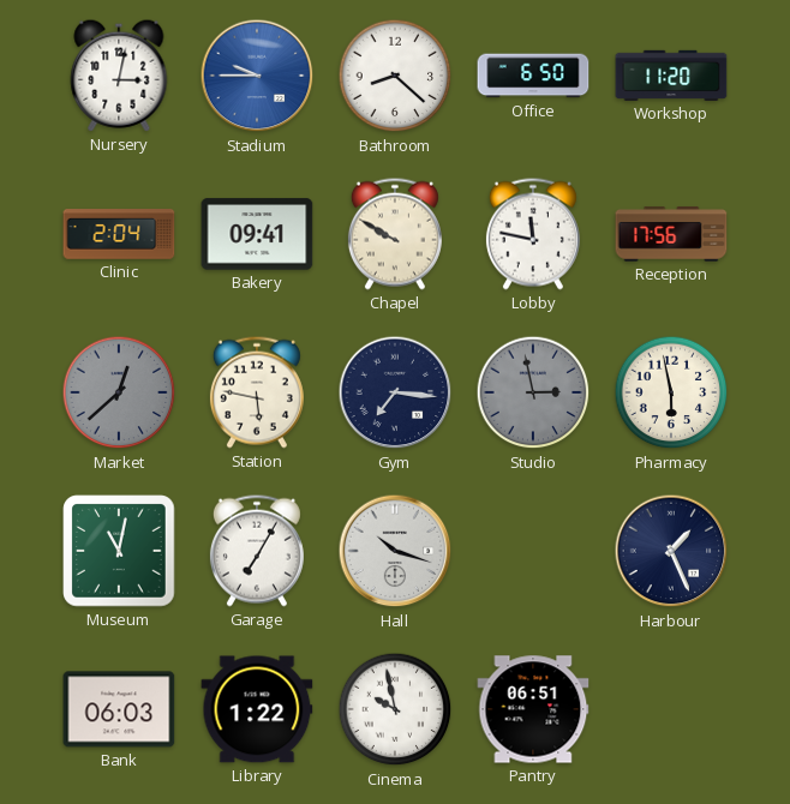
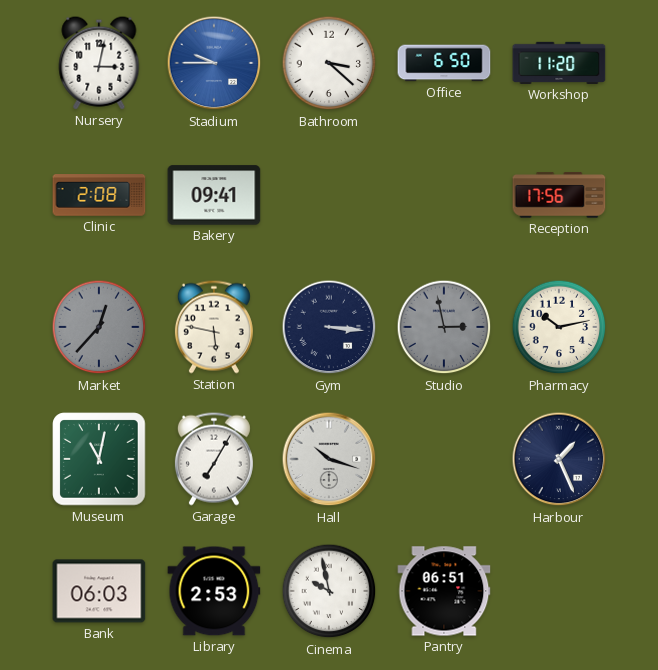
Bathroom: 8:22 -> 3:22 (329, 63)
Clinic: 2:04 -> 2:08 (99, 195)
Chapel: 9:50 -> none (395, 234)
Lobby: 11:47 -> none (533, 234)
Market: 12:38 -> 12:37 (99, 327)
Gym: 7:16 -> 3:16 (329, 327)
Pharmacy: 5:58 -> 10:13 (559, 327)
Library: 1:22 -> 2:53 (214, 591)
